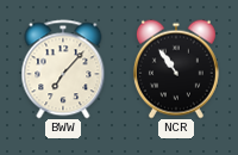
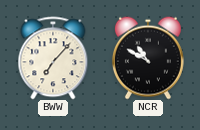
NCR: 10:54 -> 10:50 (148, 58)
